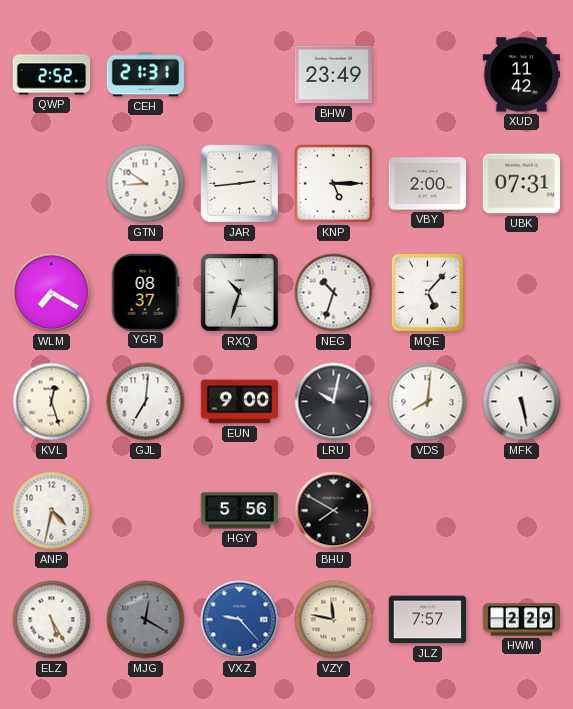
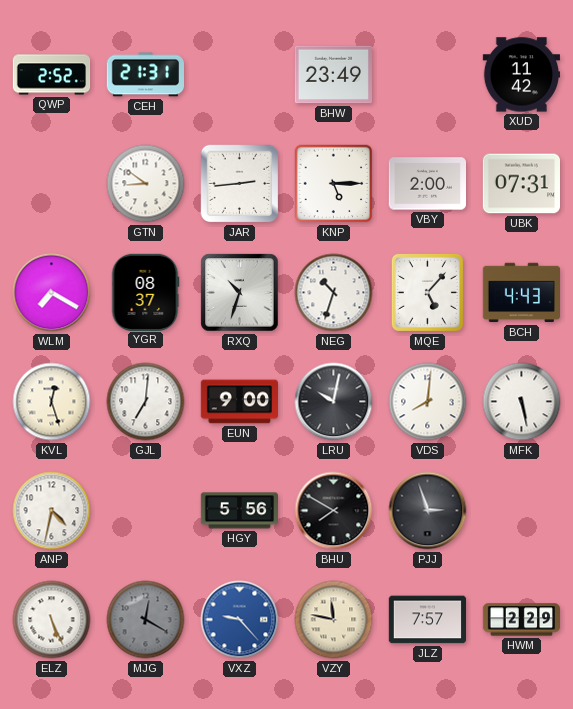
BCH: none -> 4:43 (521, 293)
PJJ: none -> 2:57 (428, 511)
ELZ: 5:25 -> 5:26 (52, 620)
